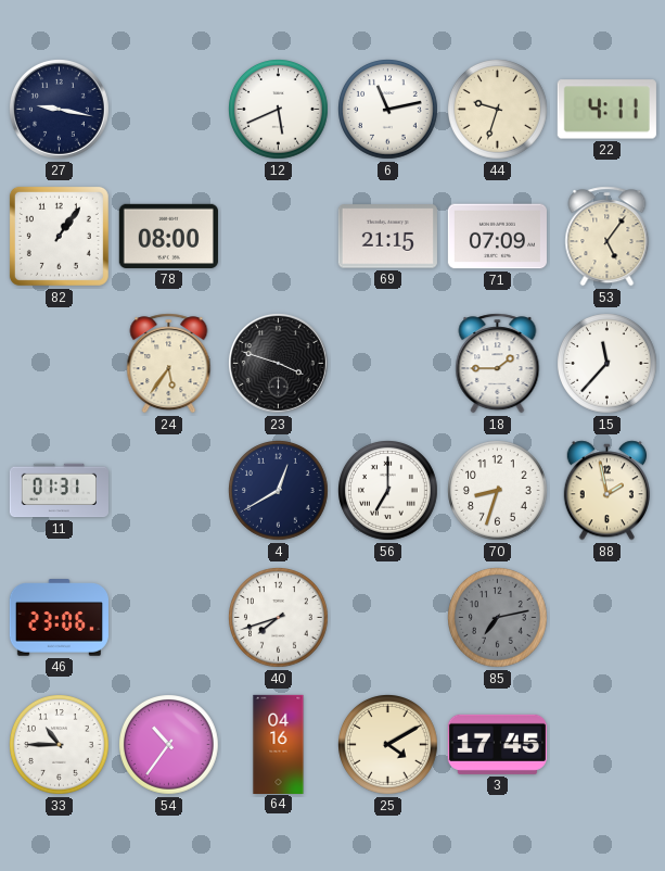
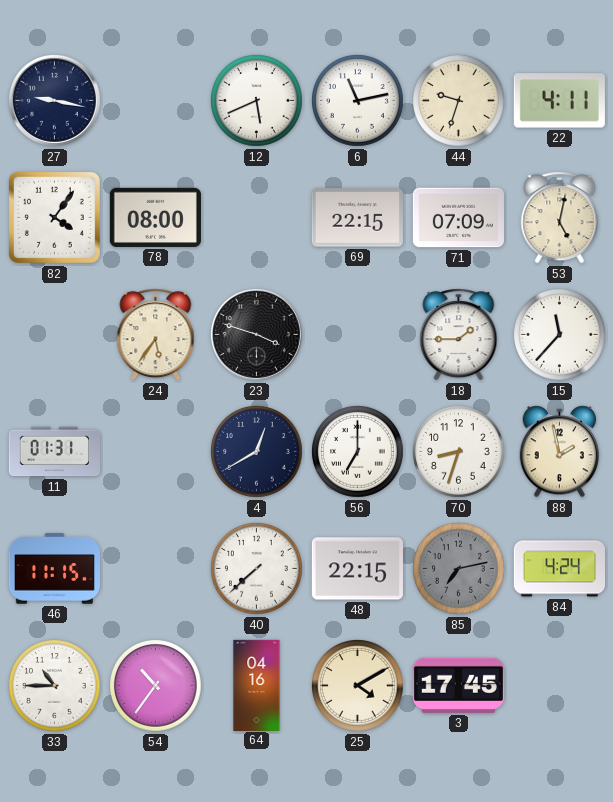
82: 1:06 -> 4:06 (54, 217)
69: 21:15 -> 22:15 (357, 218)
53: 5:06 -> 5:02 (560, 218)
46: 23:06 -> 11:15 (54, 569)
40: 7:42 -> 7:38 (257, 569)
48: none -> 22:15 (357, 569)
84: none -> 4:24 (559, 569)
